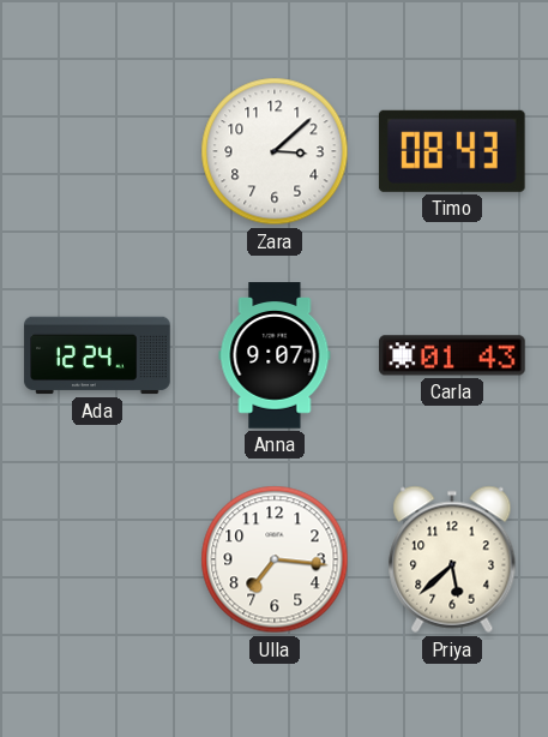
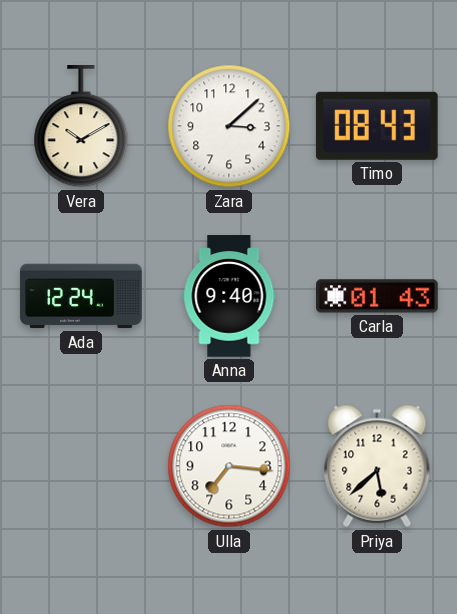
Vera: none -> 10:10 (81, 127)
Anna: 9:07 -> 9:40 (229, 296)
